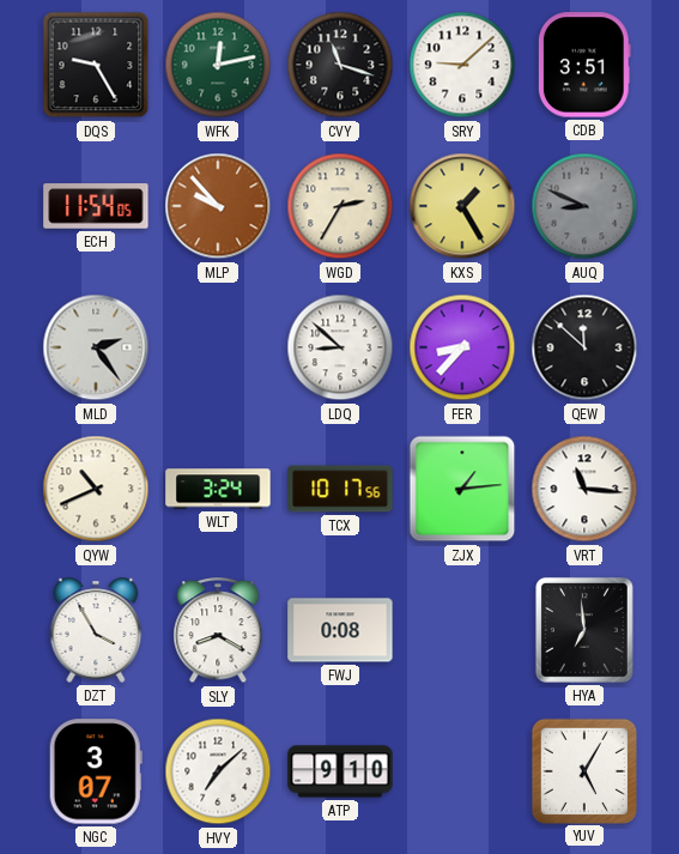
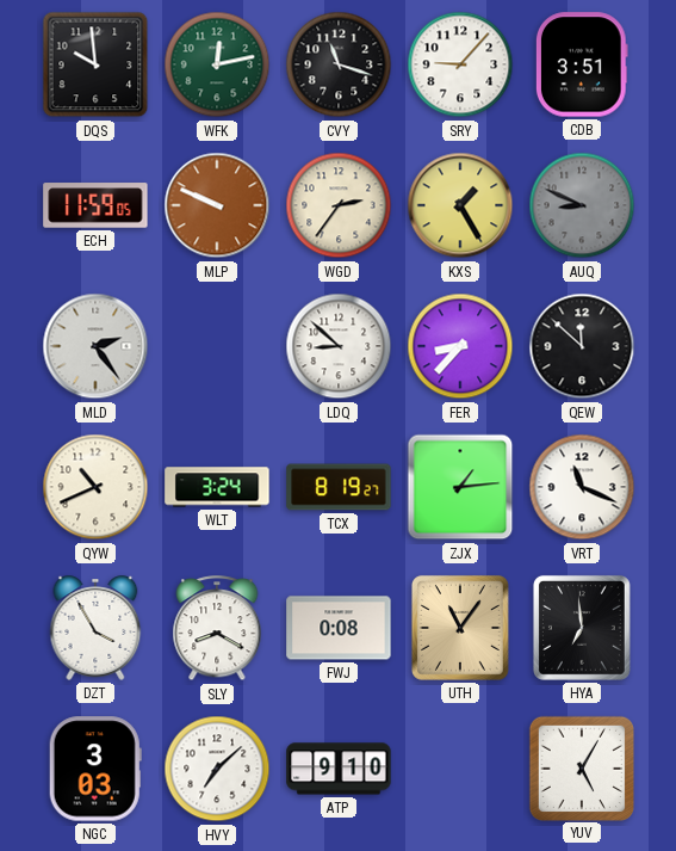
DQS: 9:25 -> 9:59 (95, 64)
SRY: 9:08 -> 9:07 (460, 64)
ECH: 11:54 -> 11:59 (95, 205)
MLP: 9:53 -> 9:49 (217, 205)
WGD: 2:35 -> 2:36 (339, 205)
TCX: 10:17 -> 8:19 (339, 487)
VRT: 11:16 -> 11:19 (582, 487)
UTH: none -> 11:06 (460, 628)
NGC: 3:07 -> 3:03 (95, 769)
